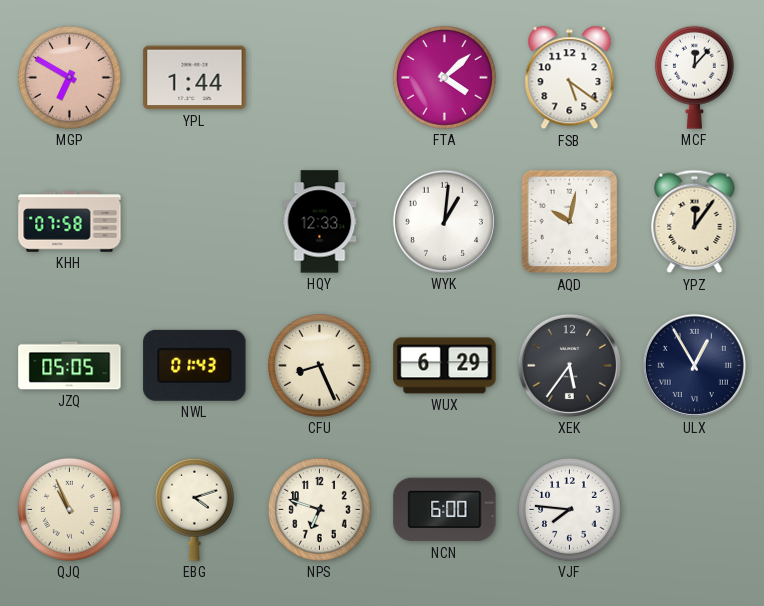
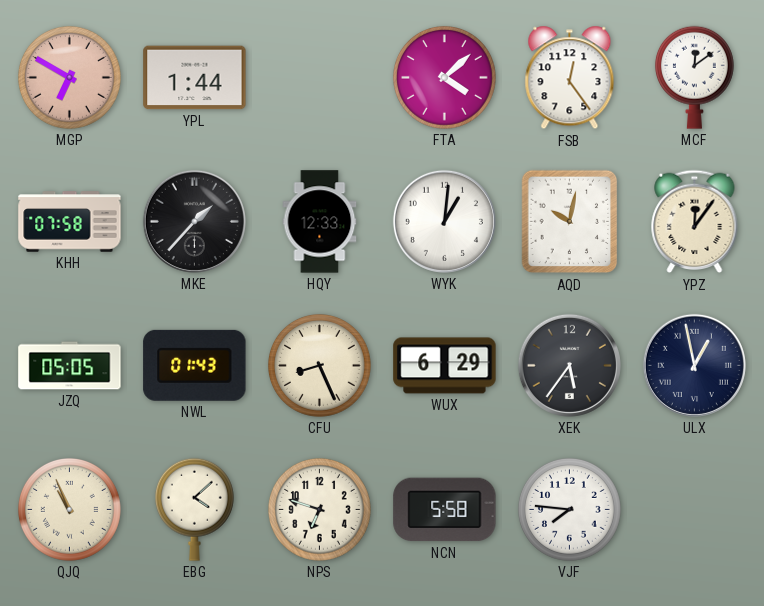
FSB: 5:21 -> 12:24 (570, 78)
MCF: 12:07 -> 12:09 (694, 77)
MKE: none -> 1:37 (194, 221)
ULX: 12:55 -> 12:58 (694, 365)
EBG: 4:12 -> 4:08 (194, 509)
NCN: 6:00 -> 5:58 (445, 510)
